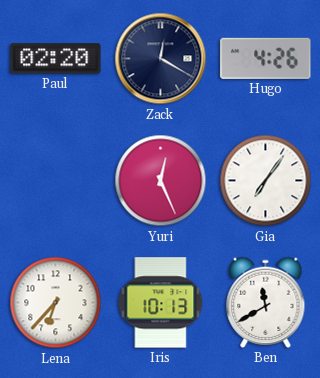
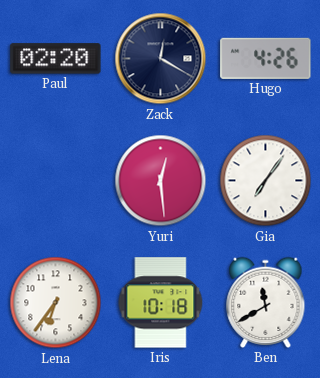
Yuri: 12:26 -> 12:29 (161, 181)
Lena: 6:37 -> 6:36 (56, 303)
Iris: 10:13 -> 10:18 (161, 303)
